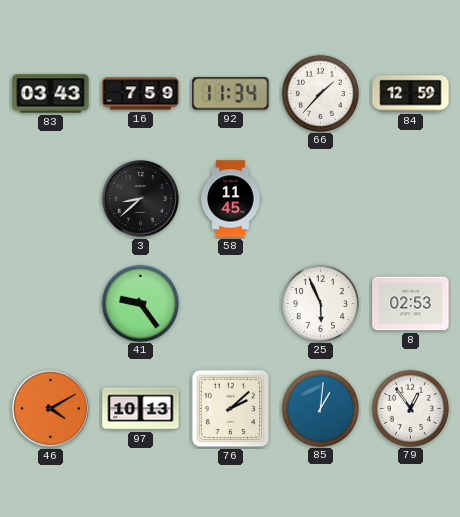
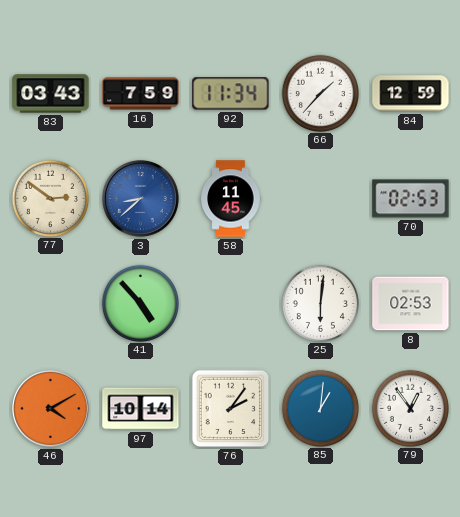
77: none -> 2:51 (50, 198)
3 dial: black -> blue (140, 198)
70: none -> 02:53 (411, 199)
41: 9:24 -> 4:53 (140, 303)
25: 5:56 -> 6:01 (320, 303)
97: 10:13 -> 10:14 (141, 409)
76: 2:08 -> 2:06 (231, 409)
